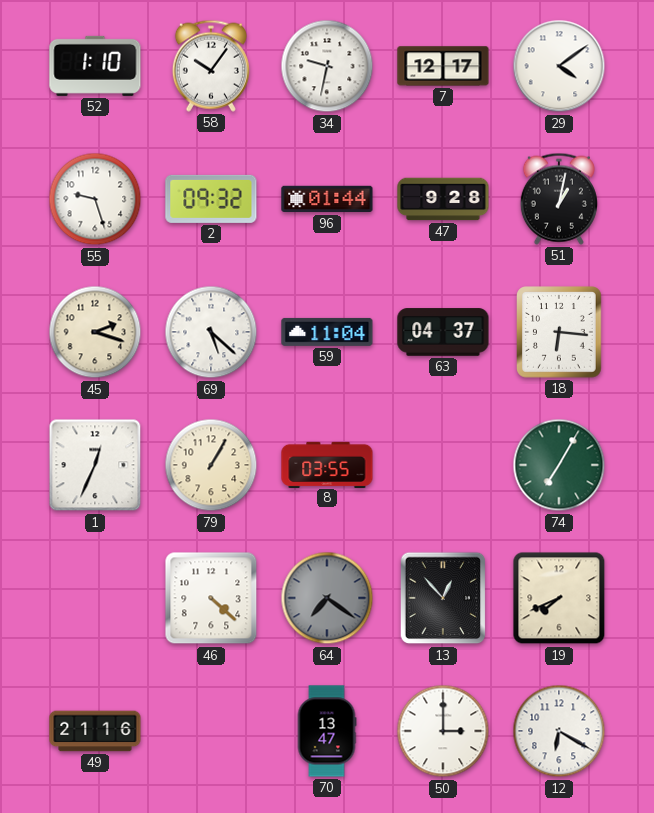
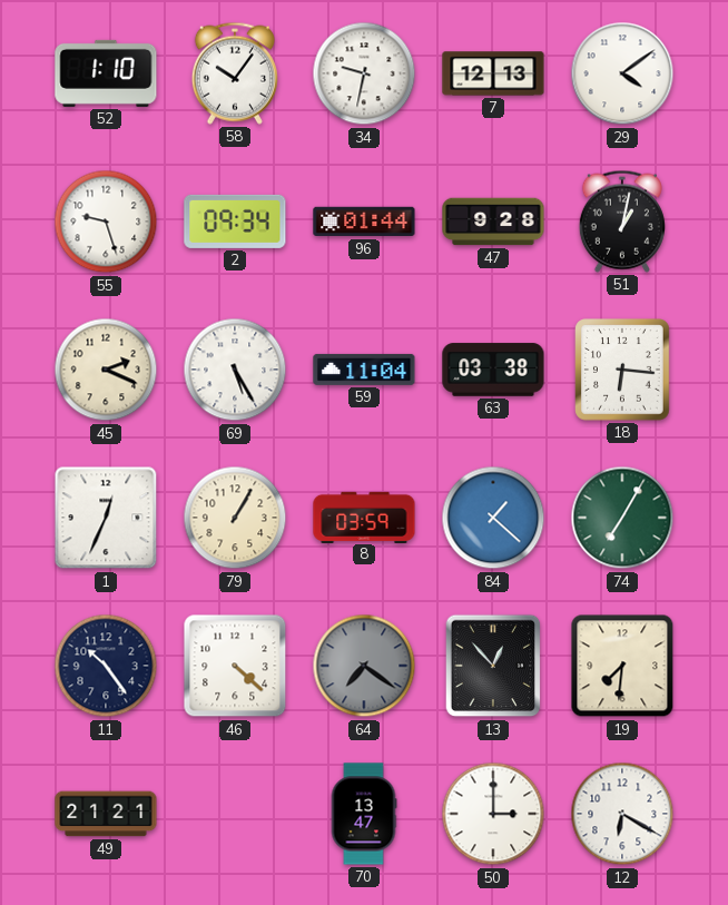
7: 12:17 -> 12:13 (493, 73)
2: 09:32 -> 09:34 (235, 222)
45: 2:18 -> 2:19 (106, 370)
69: 5:22 -> 5:25 (235, 370)
63: 04:37 -> 03:38 (493, 370)
8: 03:55 -> 03:59 (364, 517)
84: none -> 1:22 (493, 518)
11: none -> 10:24 (106, 666)
19: 7:41 -> 7:31 (622, 666)
49: 21:16 -> 21:21 (106, 814)
